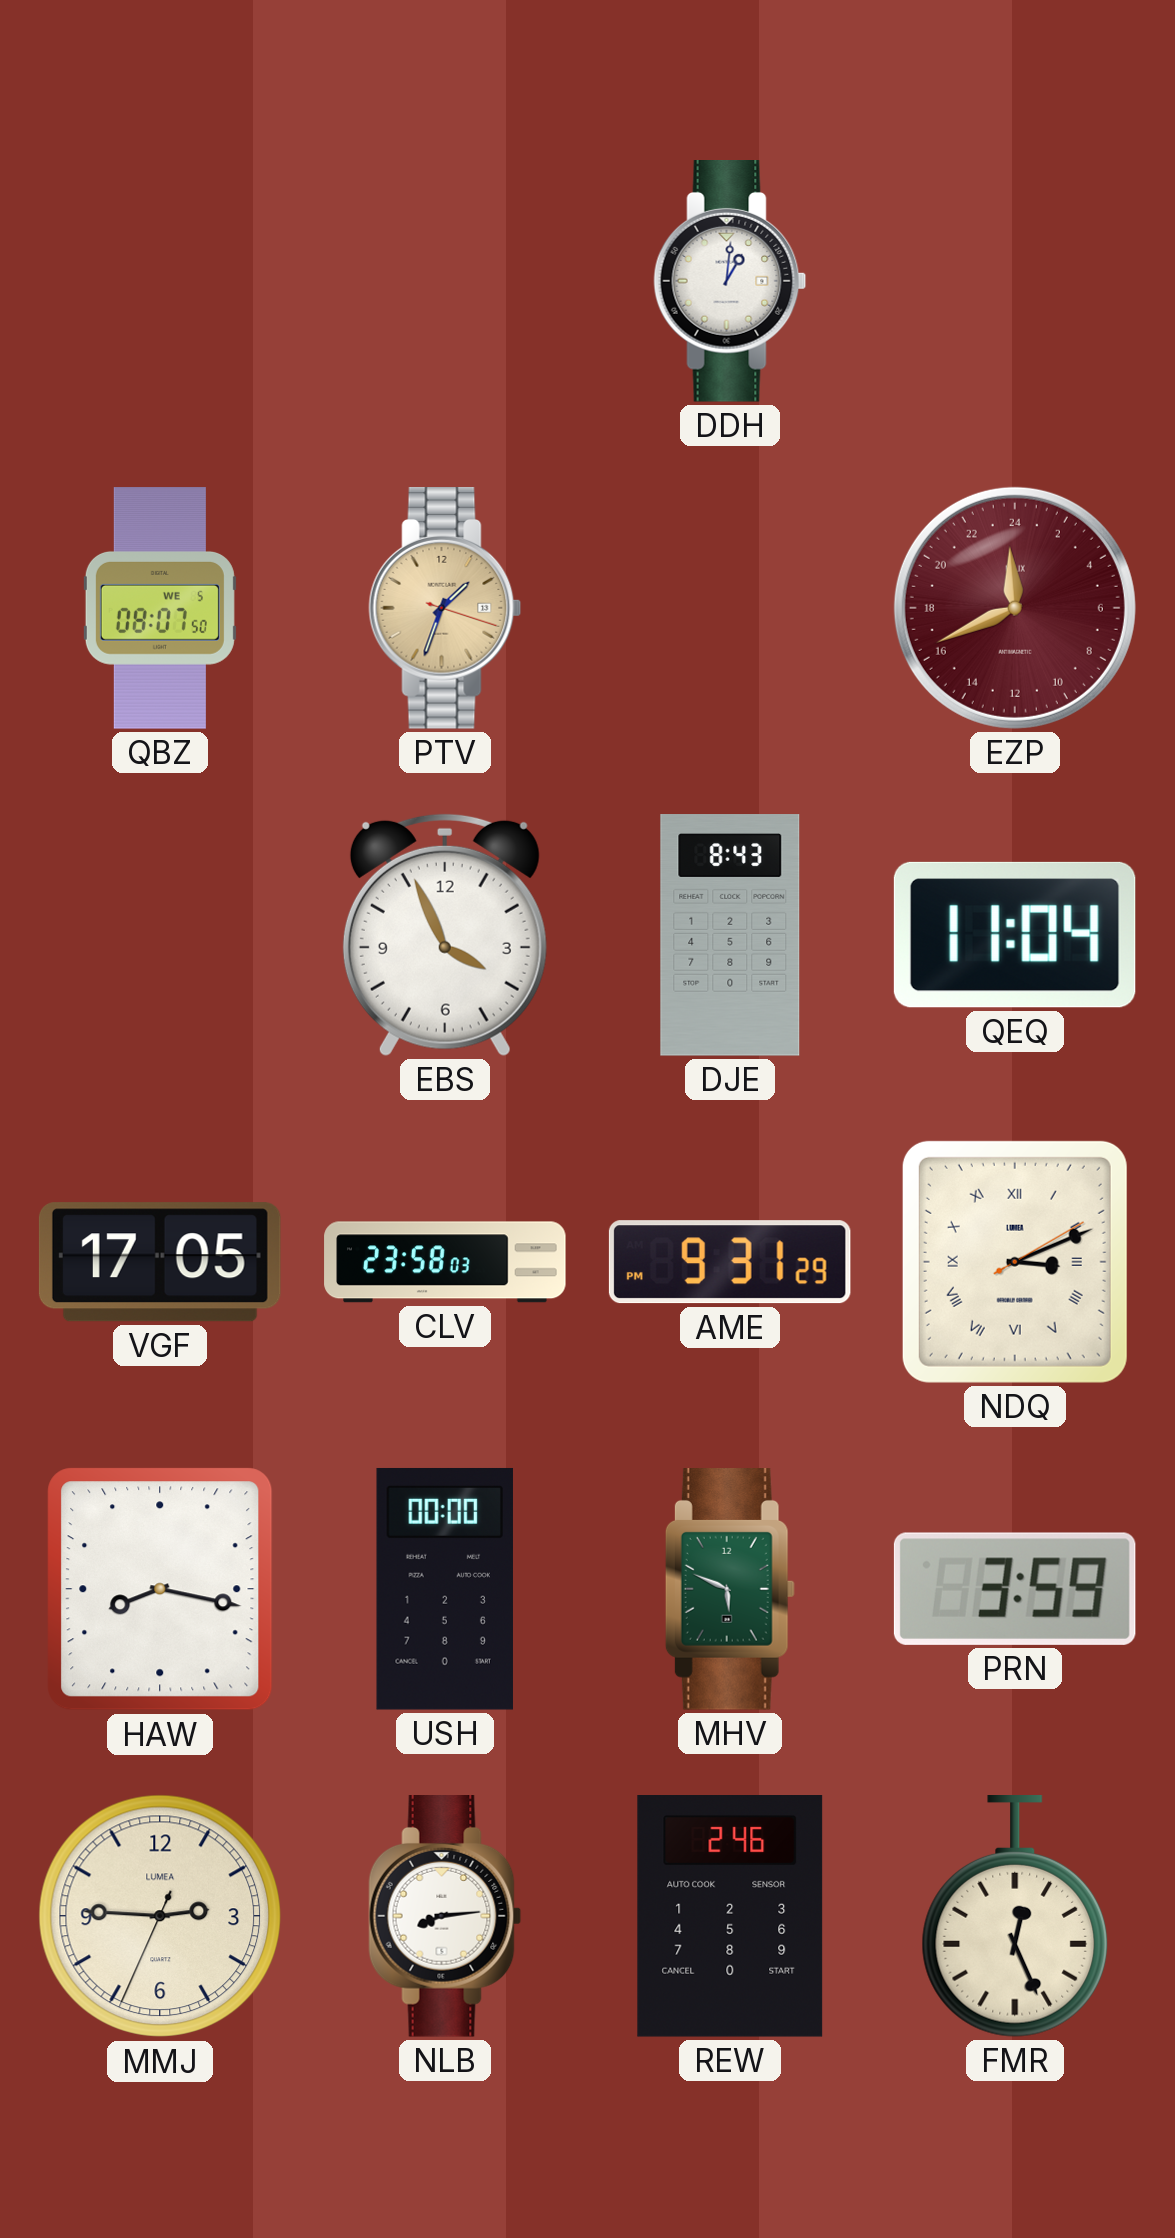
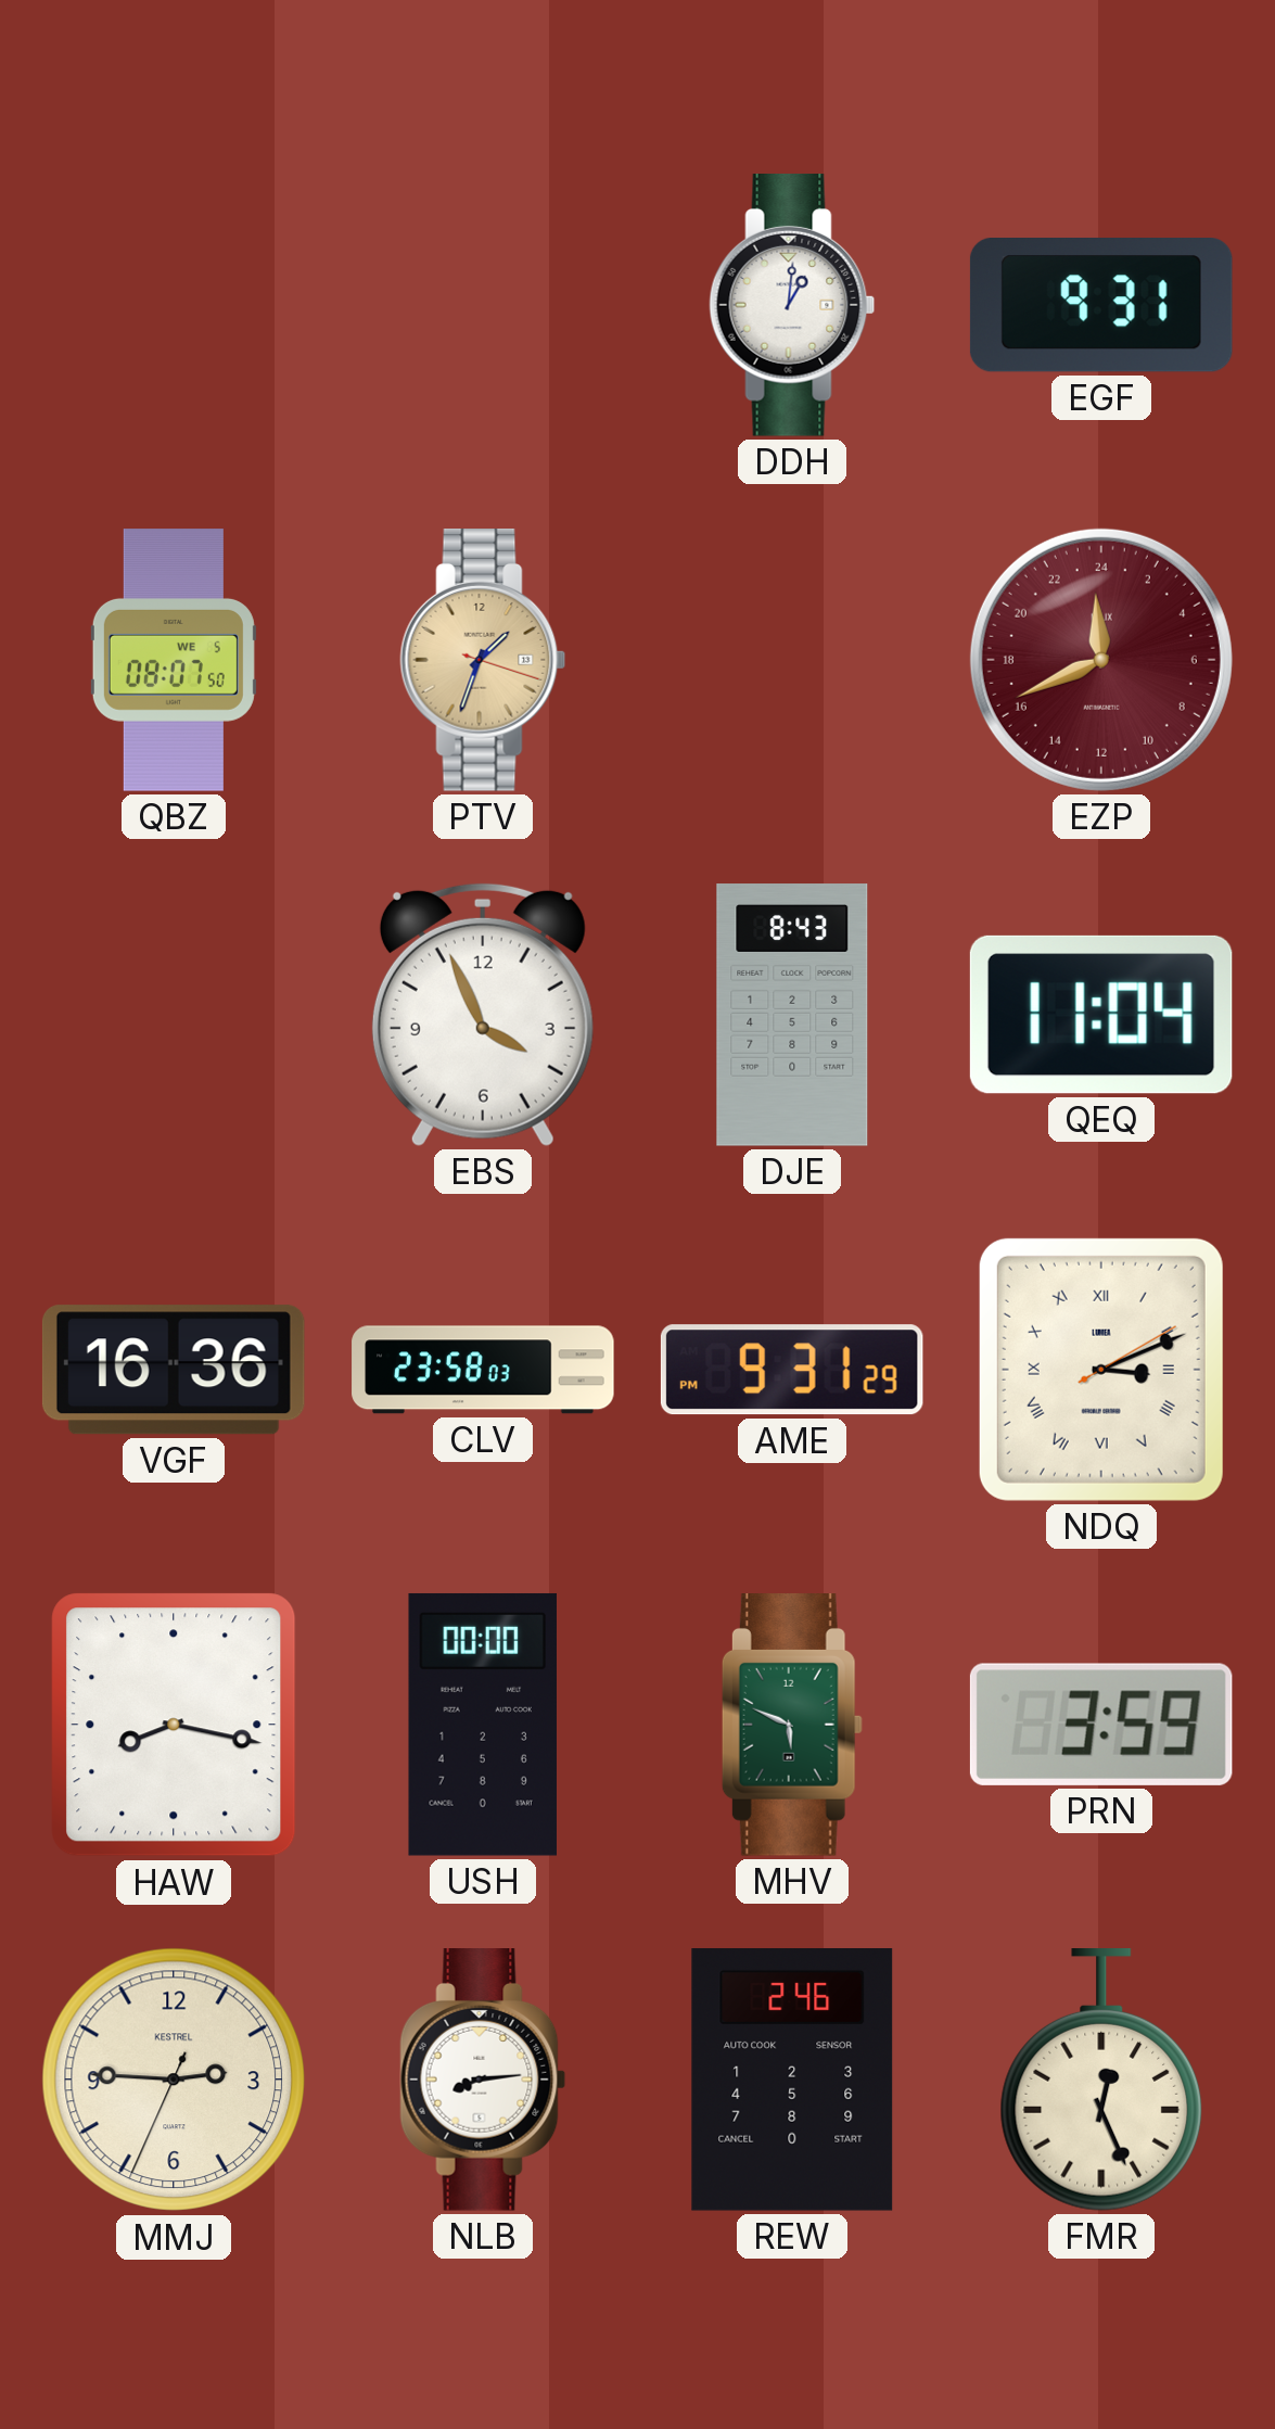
EGF: none -> 9:31 (1101, 305)
VGF: 17:05 -> 16:36 (174, 1370)
MMJ brand: LUMEA -> KESTREL (174, 2080)
